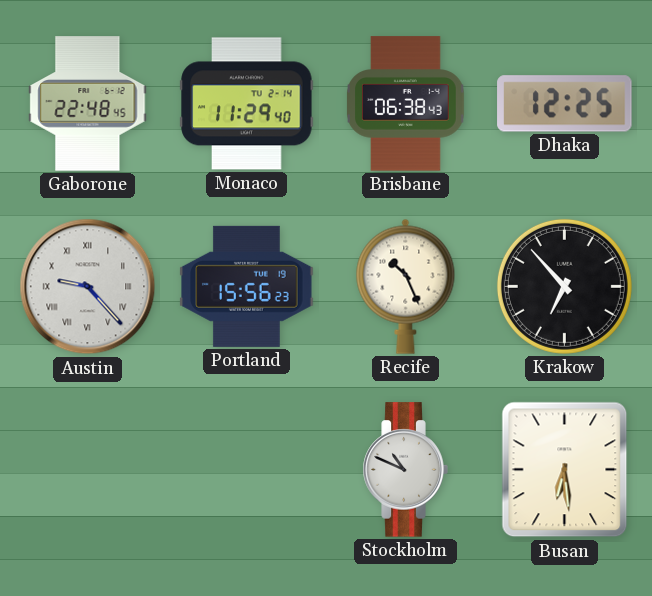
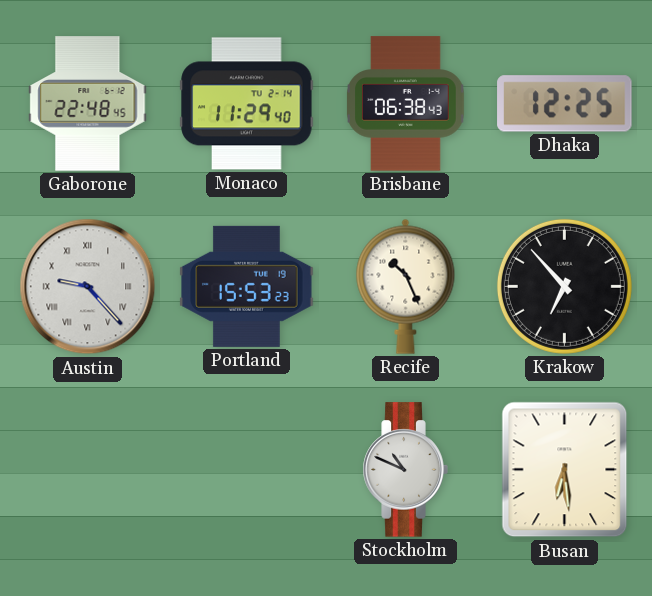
Portland: 15:56 -> 15:53 (247, 286)
